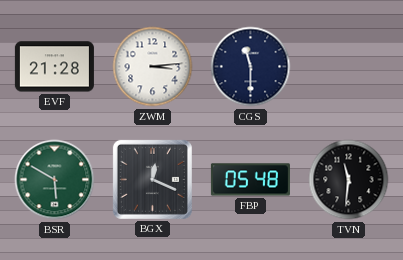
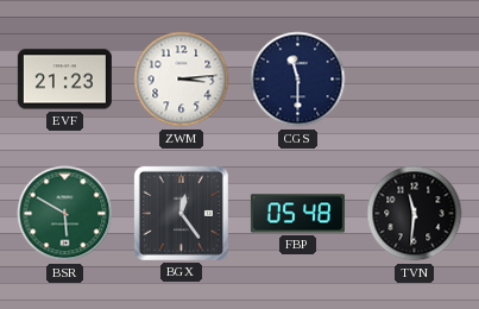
EVF: 21:28 -> 21:23 (64, 80)
BGX: 12:19 -> 12:24 (181, 213)
